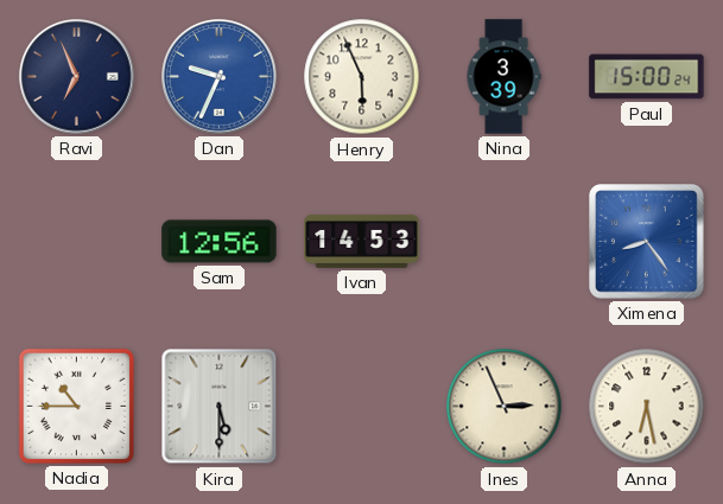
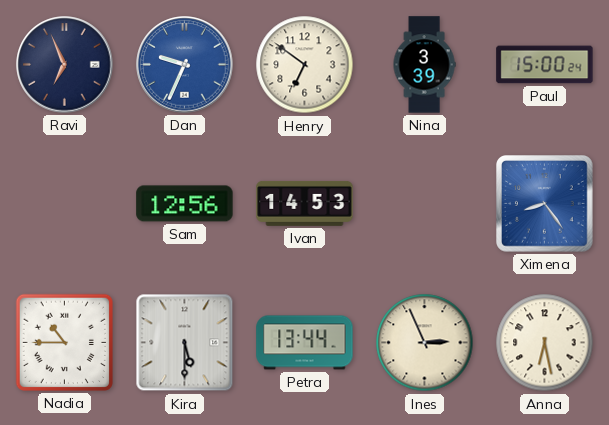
Henry: 5:56 -> 6:51 (305, 65)
Petra: none -> 13:44 (305, 343)
